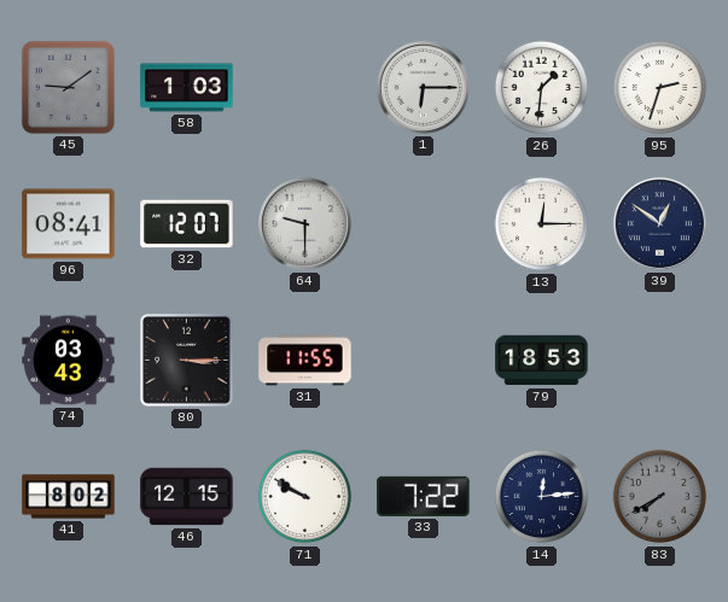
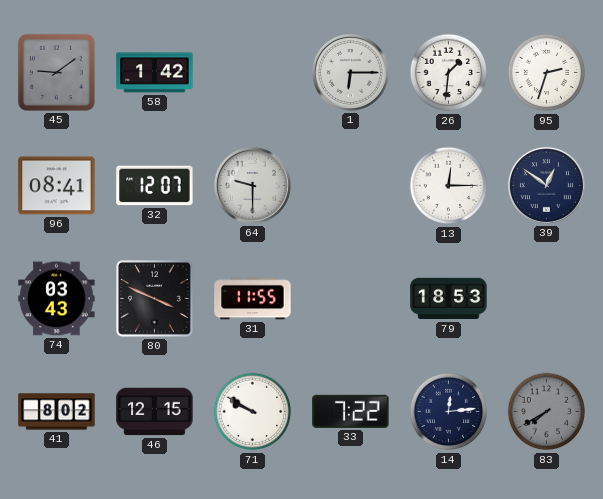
58: 1:03 -> 1:42 (155, 73)
80: 3:15 -> 3:49 (155, 299)
